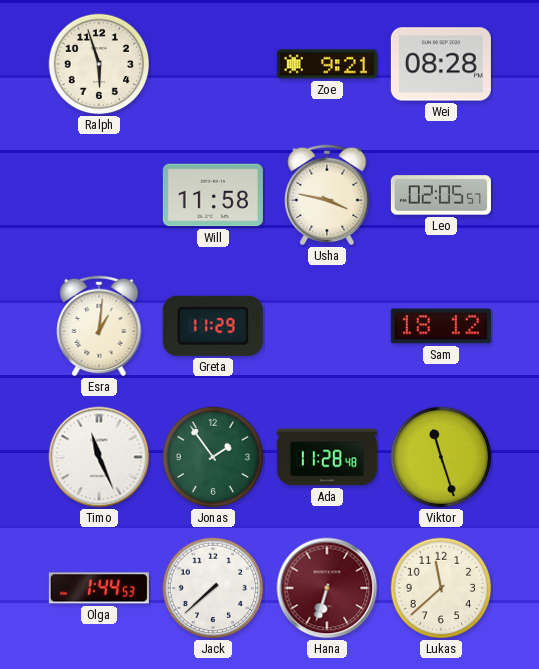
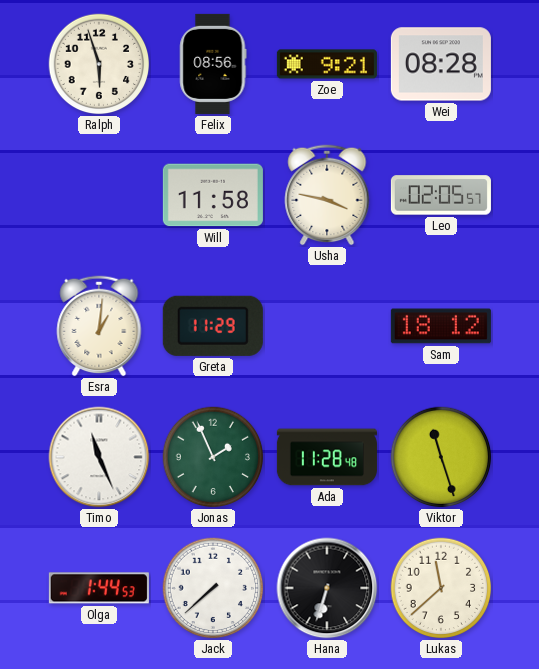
Felix: none -> 08:56 (213, 64)
Jonas: 1:54 -> 1:56 (213, 457)
Hana dial: burgundy -> black (327, 588)
